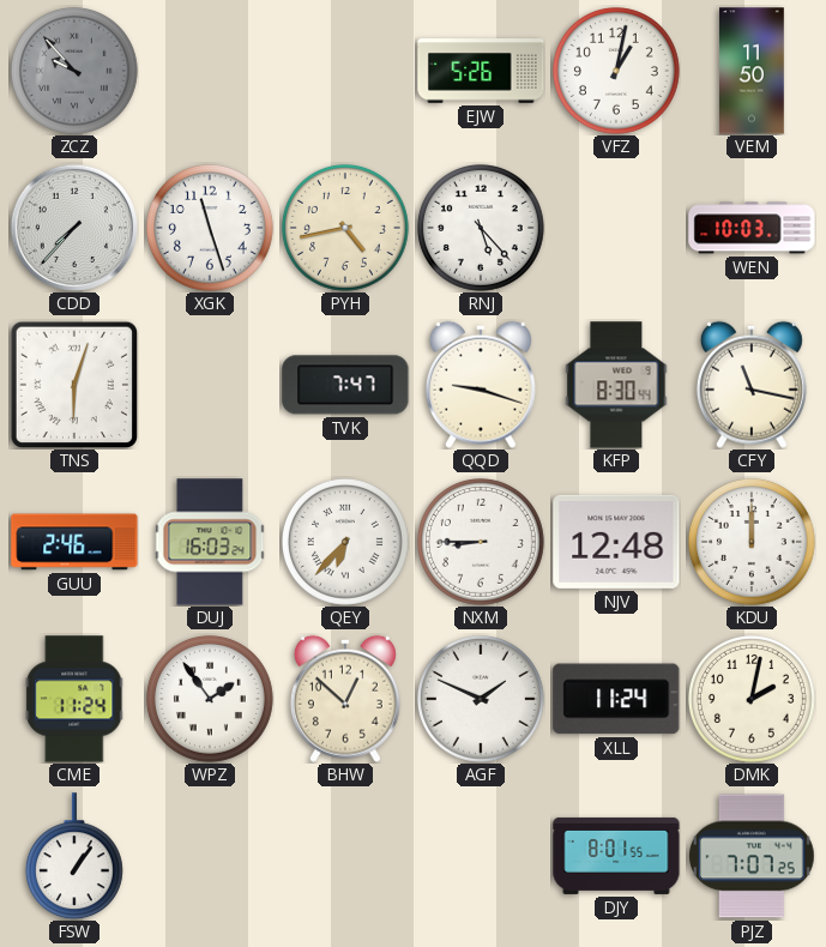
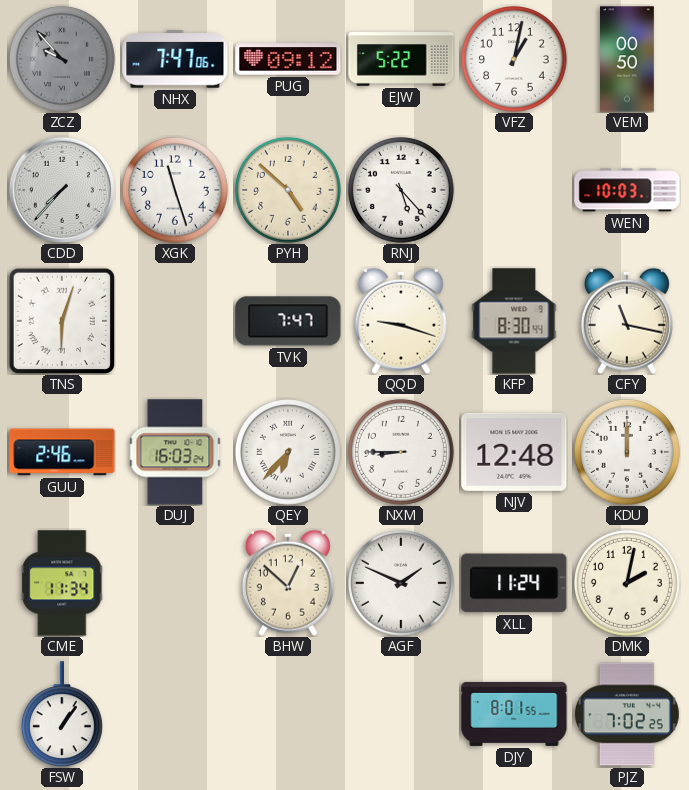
NHX: none -> 7:47 (175, 59)
PUG: none -> 09:12 (288, 59)
EJW: 5:26 -> 5:22 (401, 59)
VEM: 11:50 -> 00:50 (628, 59)
PYH: 4:43 -> 4:52 (288, 190)
CME: 11:24 -> 11:34 (62, 583)
WPZ: 1:54 -> none (210, 699)
PJZ: 7:07 -> 7:02 (628, 714)
